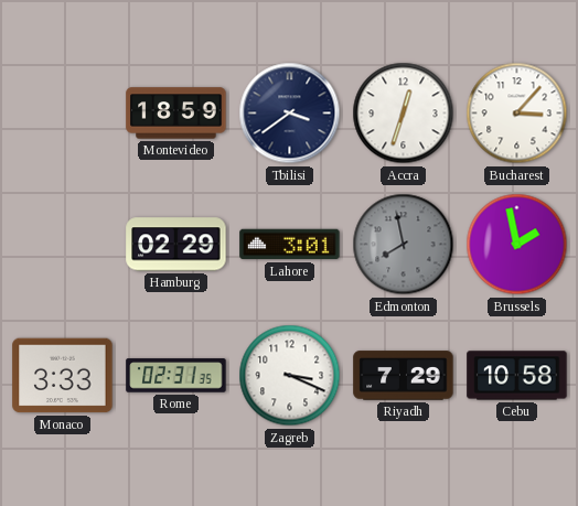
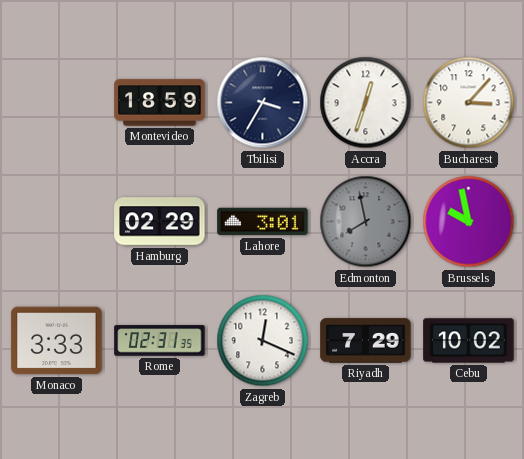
Tbilisi: 3:39 -> 3:35 (263, 103)
Brussels: 1:58 -> 9:58 (469, 222)
Zagreb: 3:19 -> 12:19 (263, 341)
Cebu: 10:58 -> 10:02 (469, 341)
